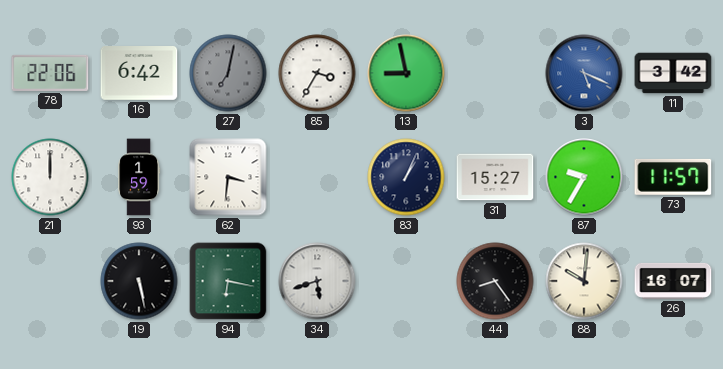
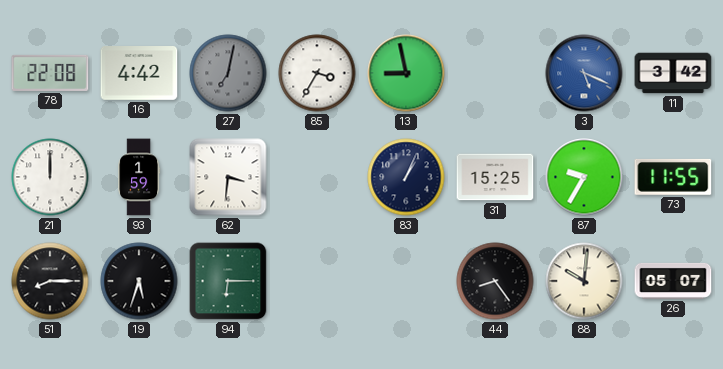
78: 22:06 -> 22:08 (50, 73)
16: 6:42 -> 4:42 (139, 74)
31: 15:27 -> 15:25 (495, 177)
73: 11:57 -> 11:55 (673, 177)
51: none -> 8:15 (50, 281)
19: 5:28 -> 5:33 (139, 281)
94: 6:17 -> 6:15 (228, 281)
34: 5:42 -> none (317, 281)
26: 16:07 -> 05:07 (673, 281)
